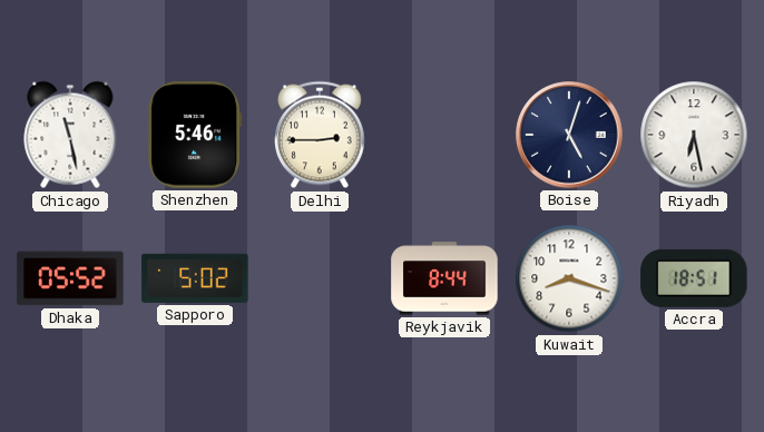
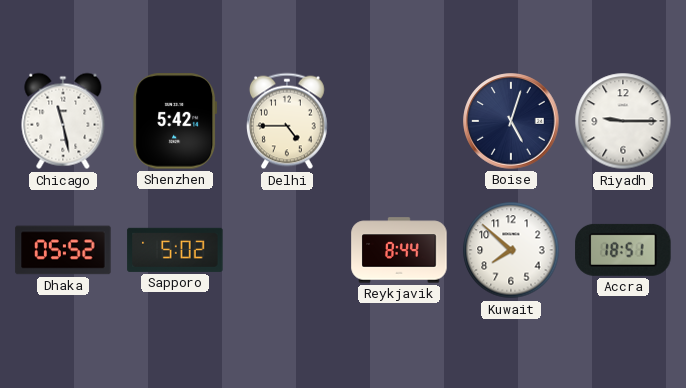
Shenzhen: 5:46 -> 5:42 (175, 121)
Delhi: 2:45 -> 4:45 (288, 121)
Riyadh: 6:28 -> 9:15 (623, 121)
Kuwait: 8:18 -> 7:52 (511, 250)
